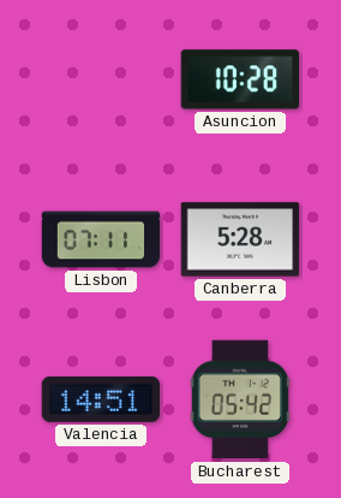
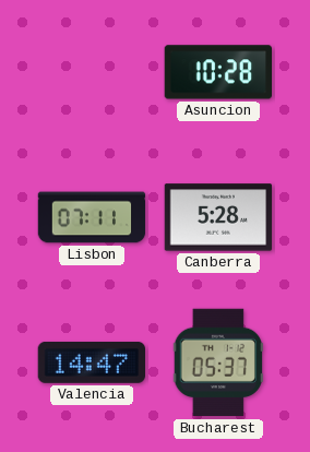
Valencia: 14:51 -> 14:47 (91, 362)
Bucharest: 05:42 -> 05:37 (218, 362)
